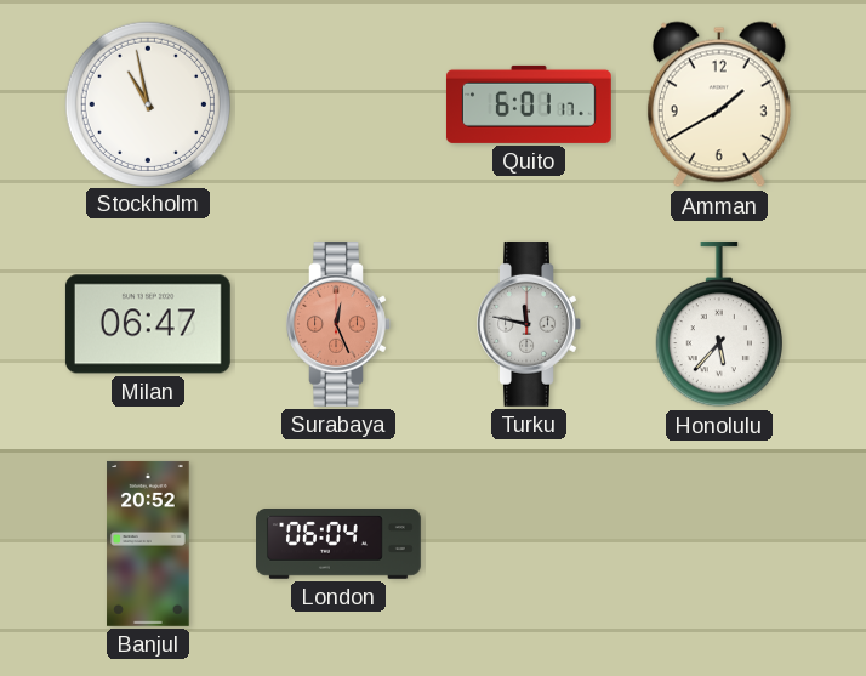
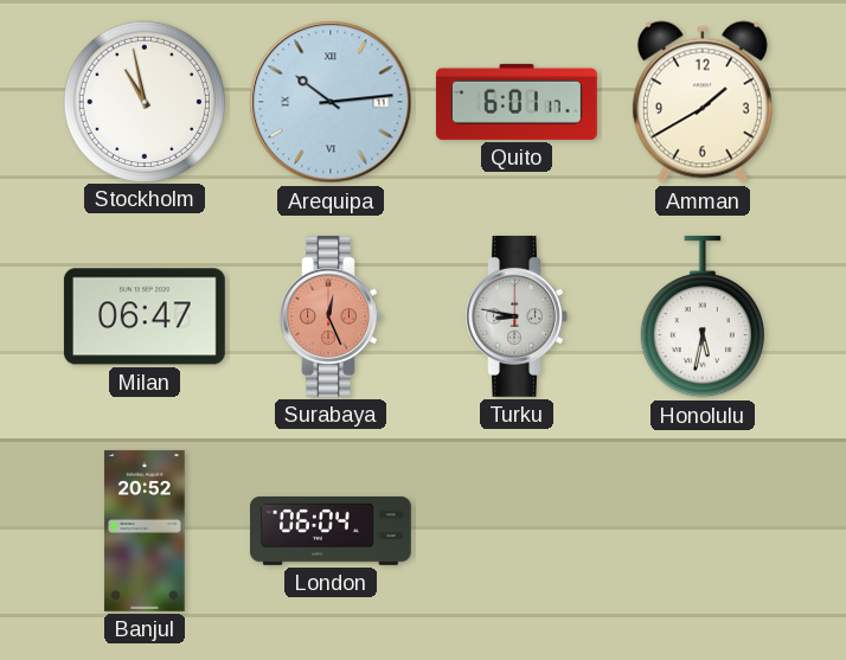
Arequipa: none -> 10:14 (331, 102)
Turku: 11:47 -> 8:47 (517, 316)
Honolulu: 5:37 -> 5:32 (703, 316)
